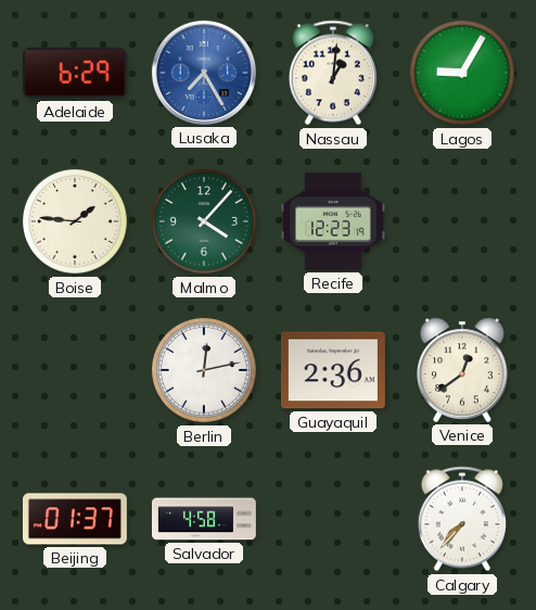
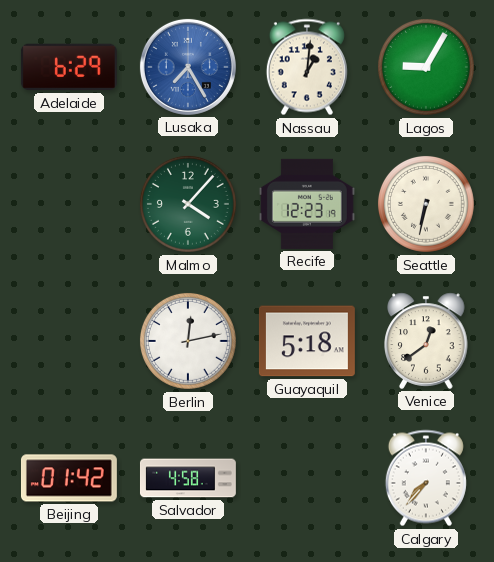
Boise: 1:46 -> none (75, 221)
Seattle: none -> 6:32 (426, 204)
Guayaquil: 2:36 -> 5:18 (307, 341)
Beijing: 01:37 -> 01:42 (69, 478)
